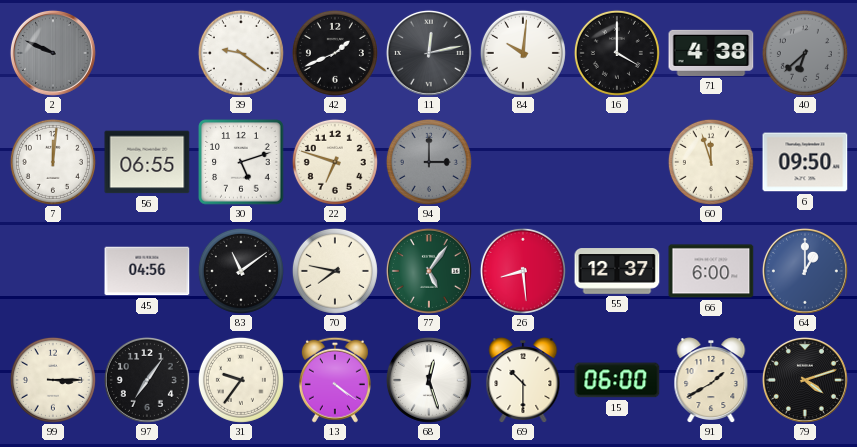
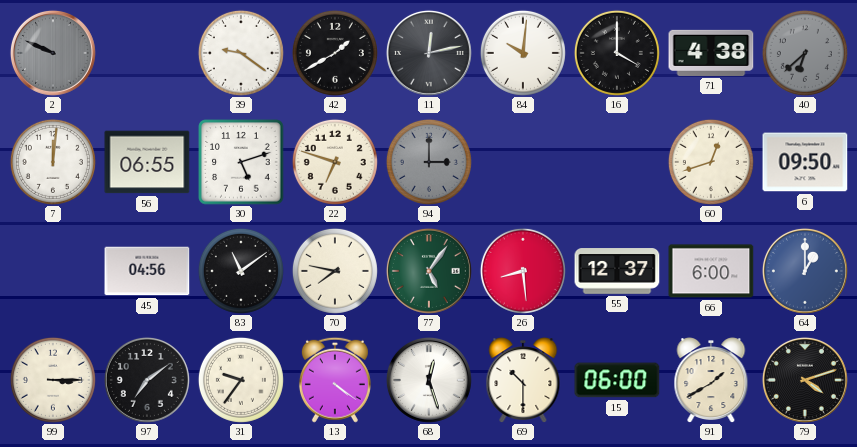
42: 1:41 -> 1:40 (335, 53)
60: 11:57 -> 12:42 (711, 162)
97: 7:06 -> 7:09 (147, 380)
